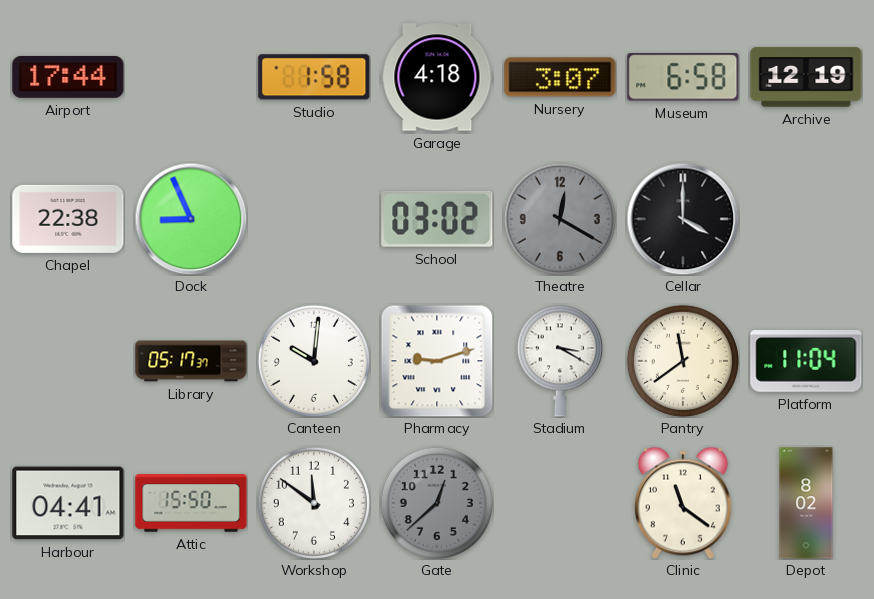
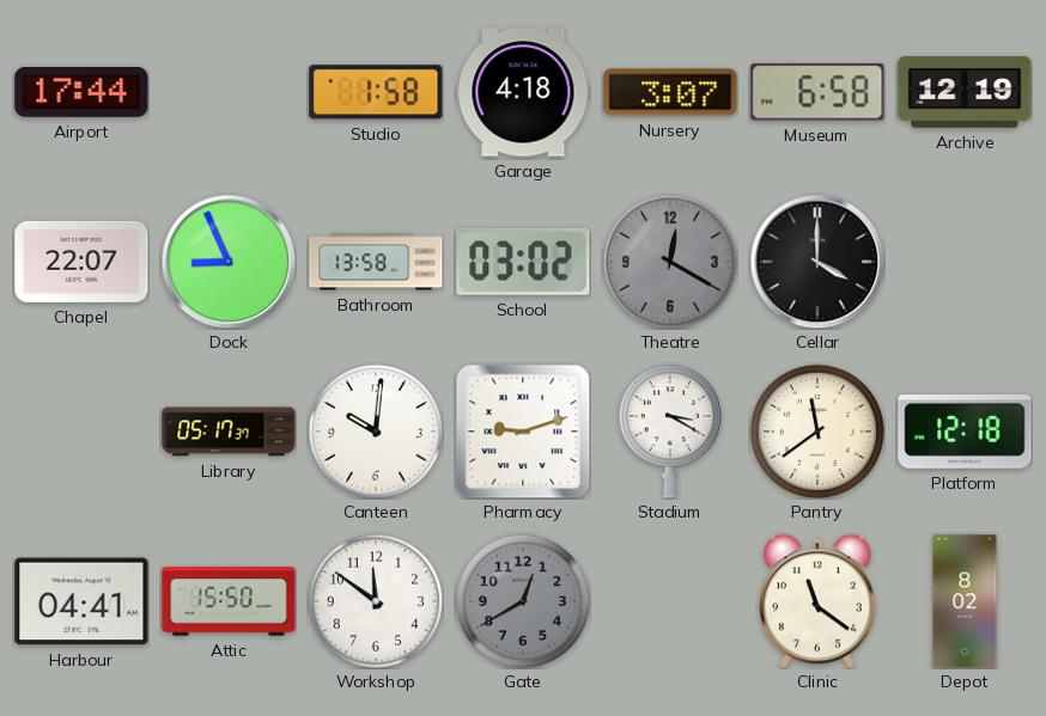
Chapel: 22:38 -> 22:07 (81, 262)
Bathroom: none -> 13:58 (376, 262)
Platform: 11:04 -> 12:18 (965, 433)
Gate: 12:38 -> 12:40 (523, 601)
